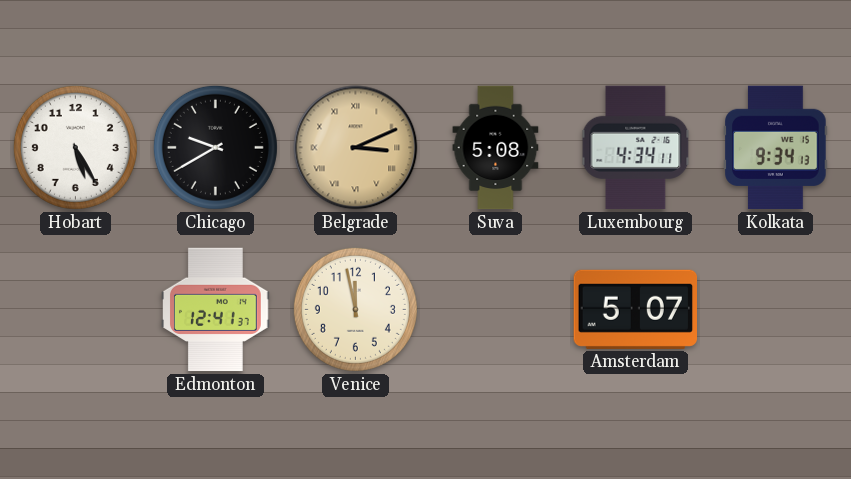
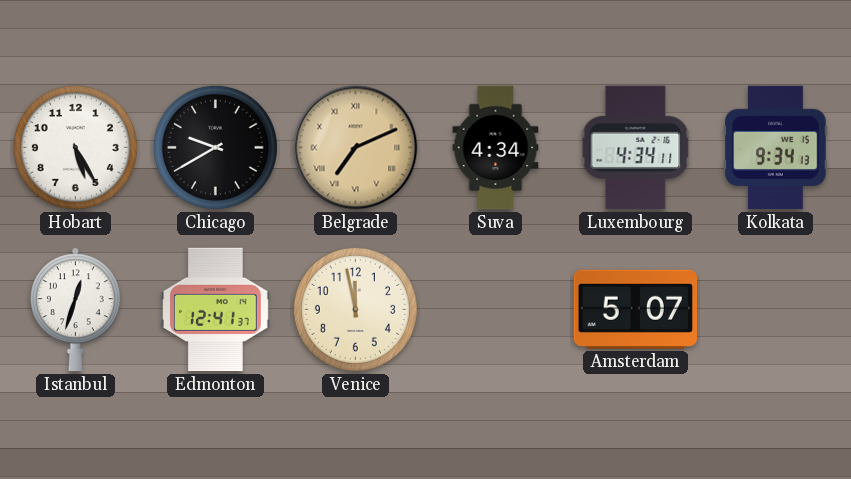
Belgrade: 3:11 -> 7:11 (356, 148)
Suva: 5:08 -> 4:34 (496, 148)
Istanbul: none -> 12:33 (75, 310)
